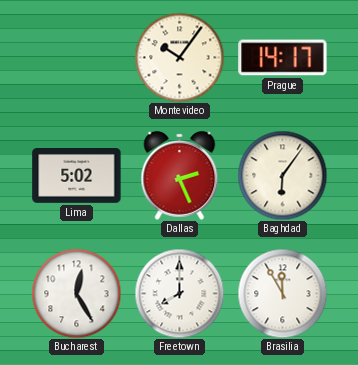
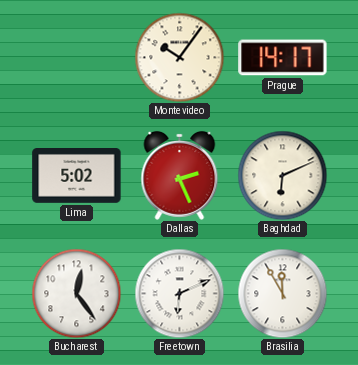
Baghdad: 6:06 -> 6:11 (282, 175)
Bucharest: 12:25 -> 12:24 (76, 293)
Freetown: 8:00 -> 6:11 (179, 293)
